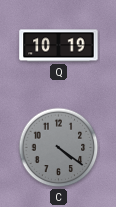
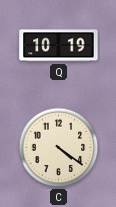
C dial: grey -> cream (59, 148)
